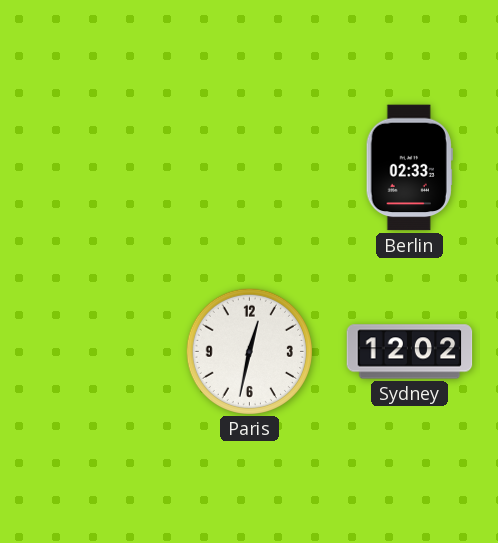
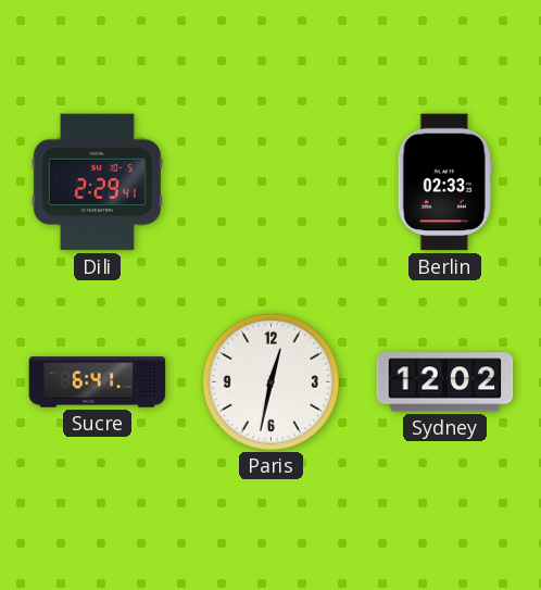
Dili: none -> 2:29 (97, 183)
Sucre: none -> 6:41 (98, 382)
